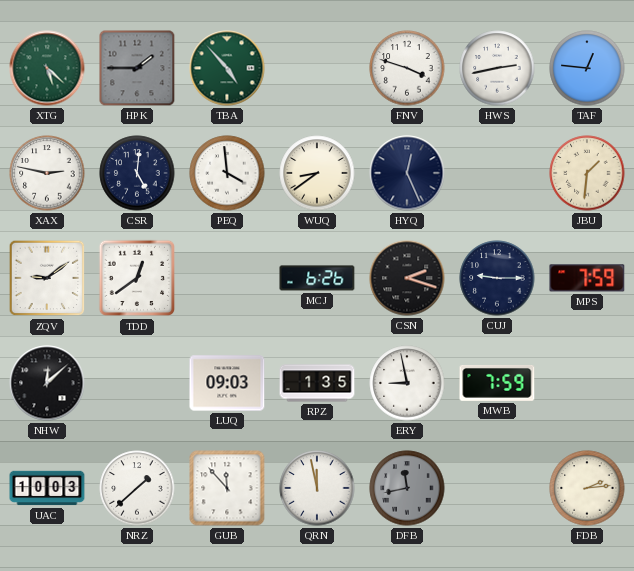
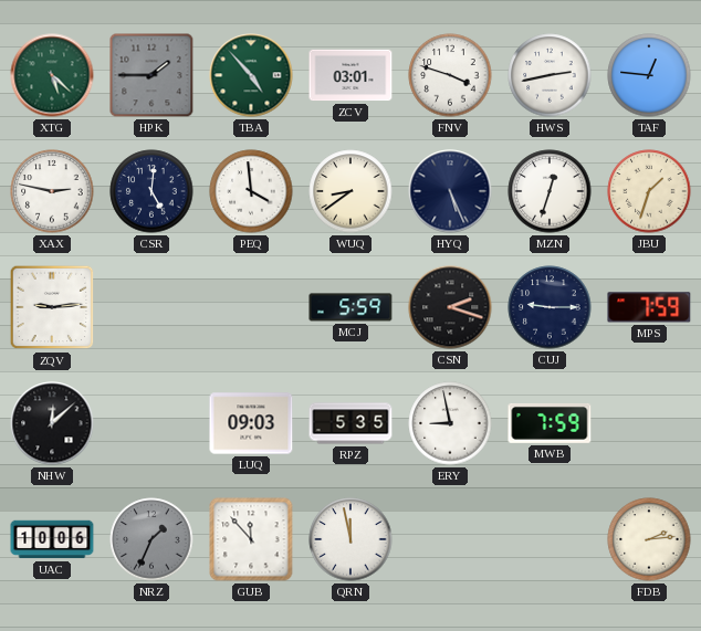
ZCV: none -> 03:01 (350, 75)
HYQ: 12:26 -> 5:26 (450, 191)
MZN: none -> 12:33 (550, 191)
JBU: 1:31 -> 1:33 (649, 191)
ZQV: 9:09 -> 9:14 (52, 307)
TDD: 12:39 -> none (137, 278)
MCJ: 6:26 -> 5:59 (350, 307)
RPZ: 1:35 -> 5:35 (350, 423)
UAC: 10:03 -> 10:06 (52, 539)
NRZ: 1:38 -> 1:34 (151, 539)
NRZ dial: white -> grey (151, 539)
DFB: 11:43 -> none (407, 488)
